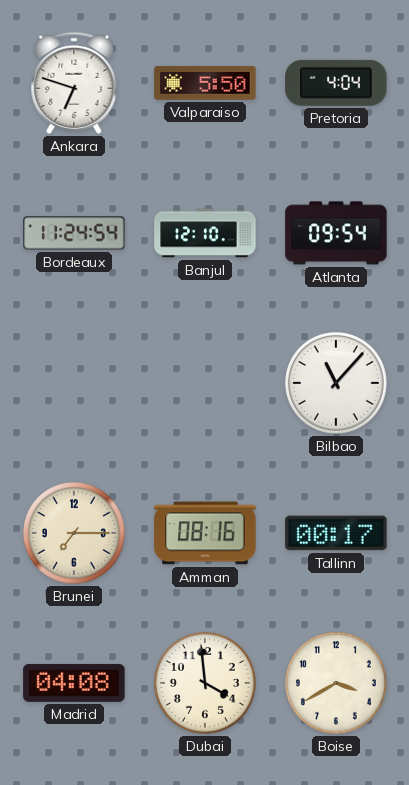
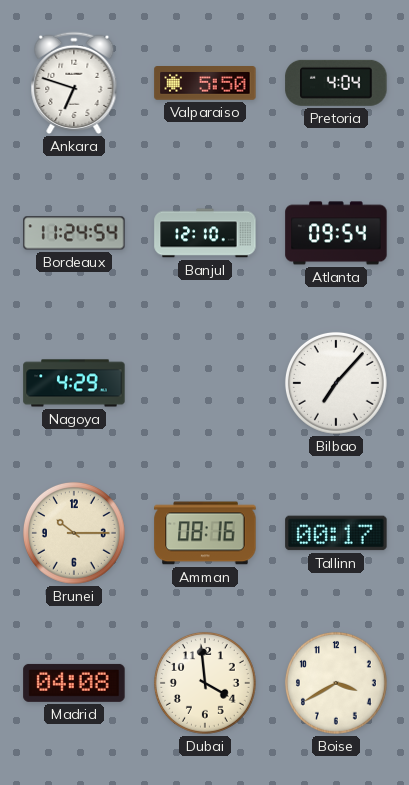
Nagoya: none -> 4:29 (74, 383)
Bilbao: 11:07 -> 7:07 (336, 383)
Brunei: 7:15 -> 10:15 (74, 533)
